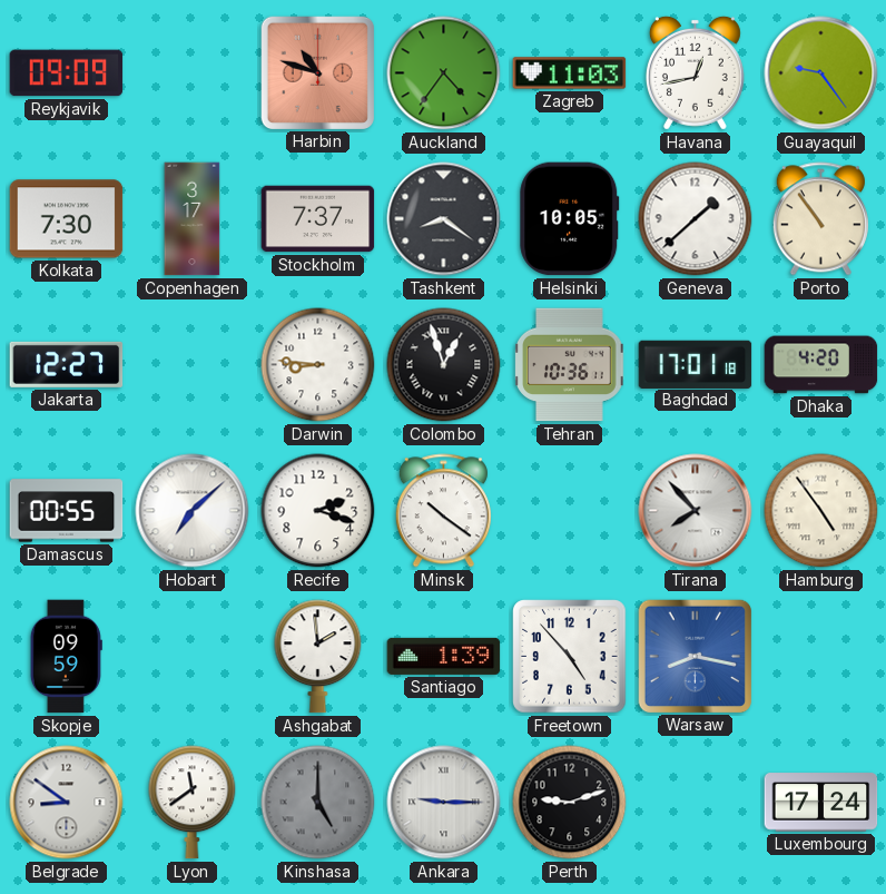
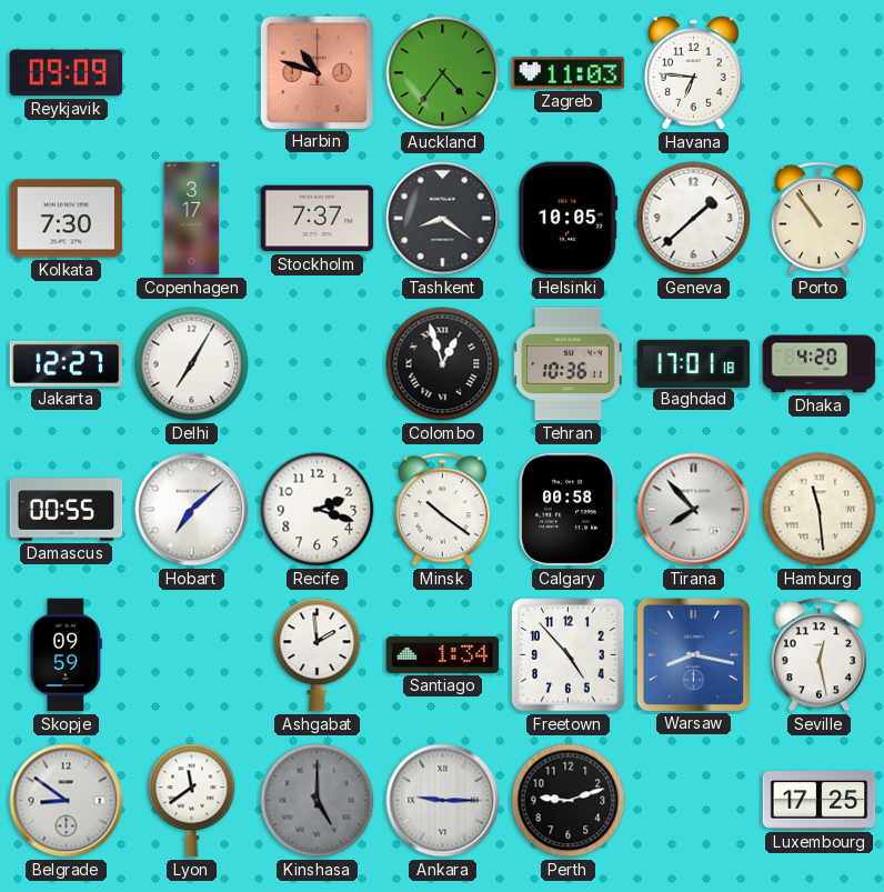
Havana: 12:43 -> 6:46 (693, 72)
Guayaquil: 9:24 -> none (821, 73)
Delhi: none -> 7:05 (192, 364)
Darwin: 8:46 -> none (318, 365)
Calgary: none -> 00:58 (567, 510)
Hamburg: 4:54 -> 11:29 (820, 510)
Santiago: 1:39 -> 1:34 (443, 654)
Seville: none -> 12:28 (818, 655)
Luxembourg: 17:24 -> 17:25 (820, 801)
